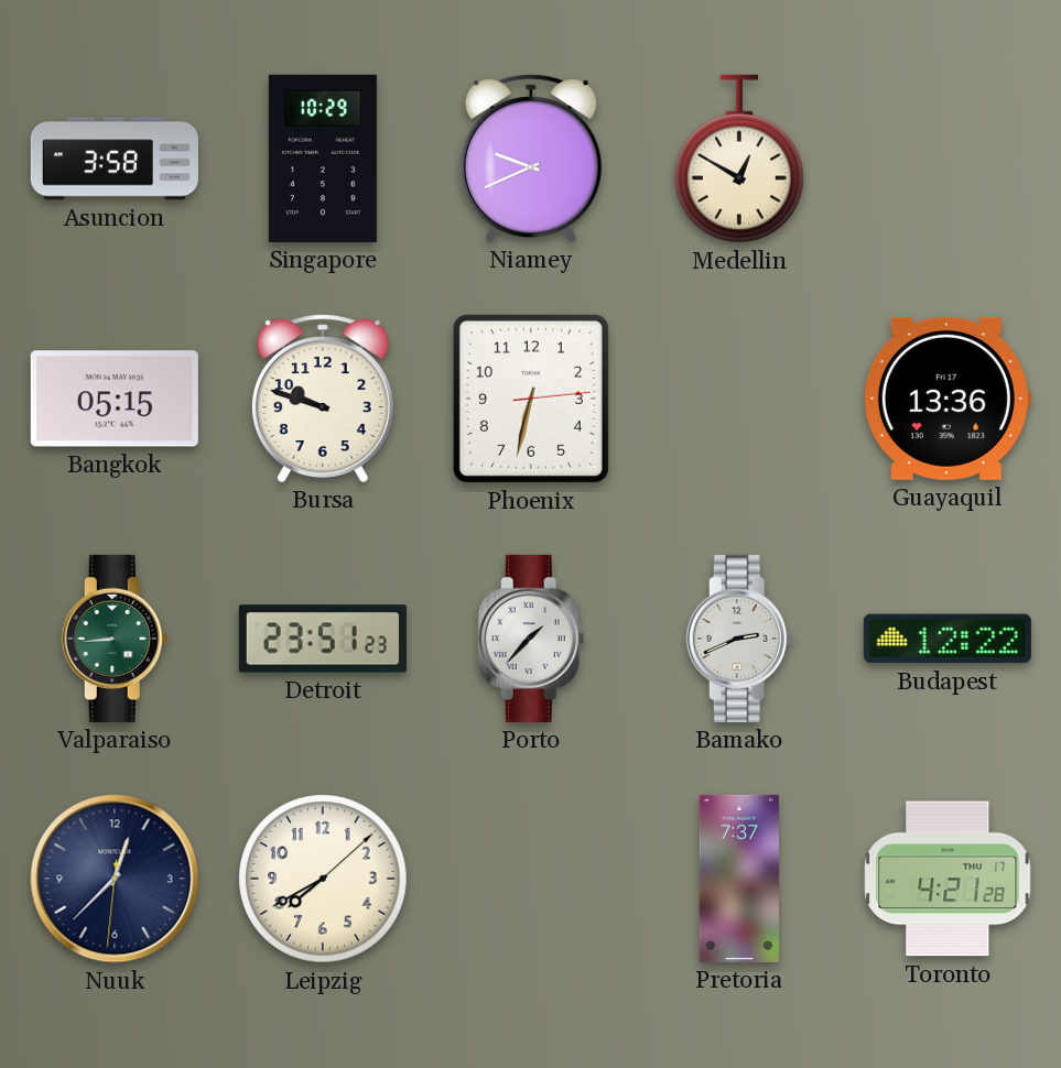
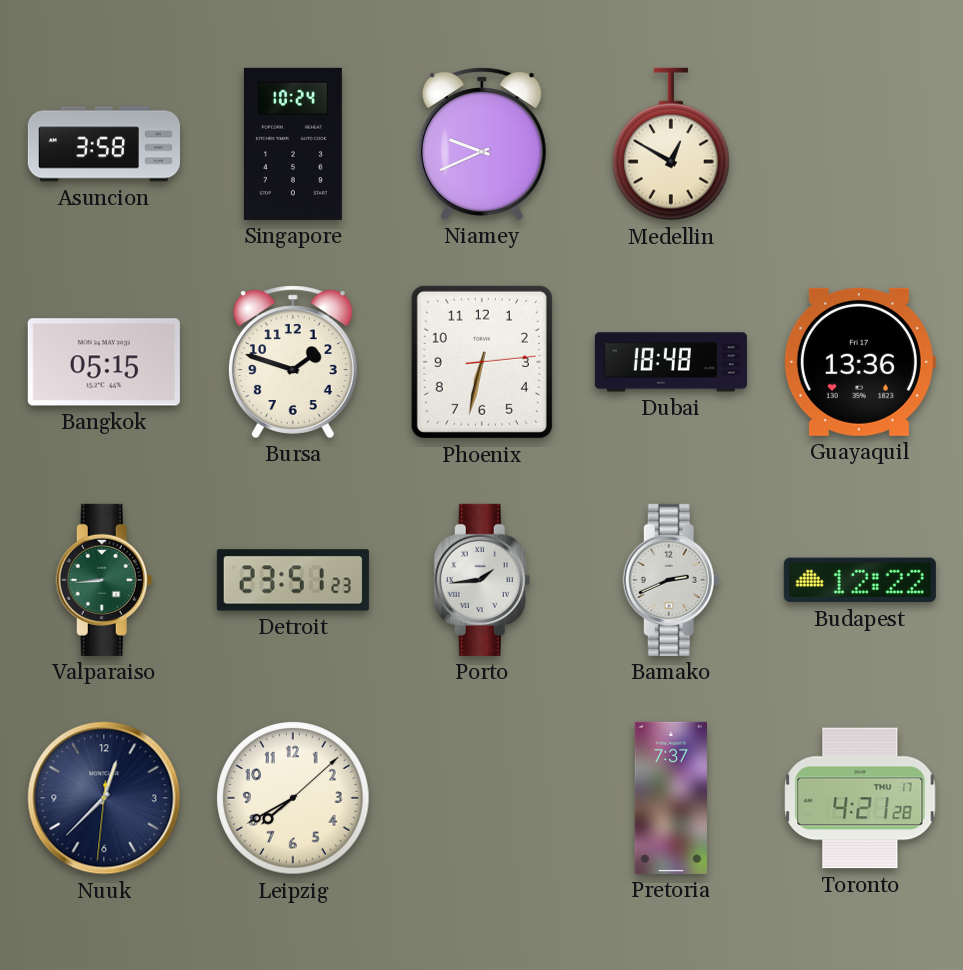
Singapore: 10:29 -> 10:24 (293, 144)
Bursa: 9:48 -> 1:48 (293, 362)
Dubai: none -> 18:48 (671, 362)
Porto: 1:37 -> 1:44 (482, 580)
